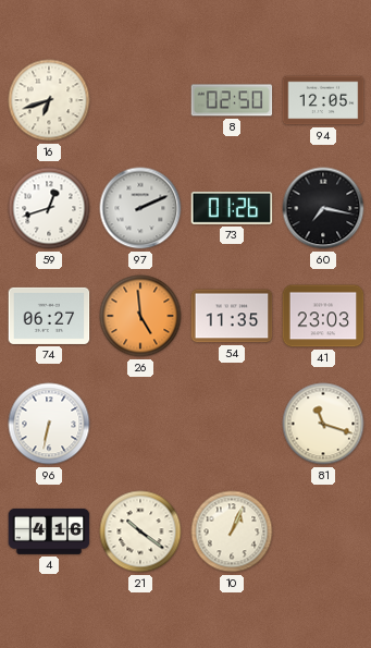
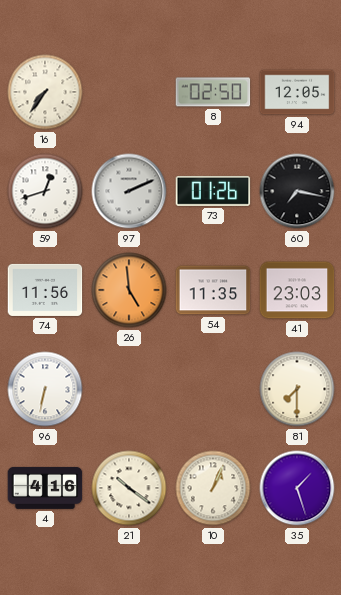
16: 6:42 -> 7:36 (45, 92)
74: 06:27 -> 11:56 (45, 290)
81: 11:18 -> 7:30 (297, 389)
35: none -> 1:27 (297, 488)
